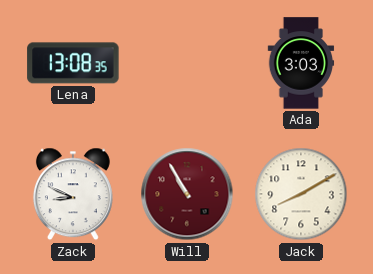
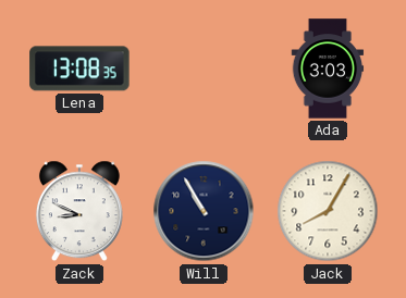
Will dial: burgundy -> navy (204, 211)
Jack: 8:10 -> 8:05 (328, 211)
